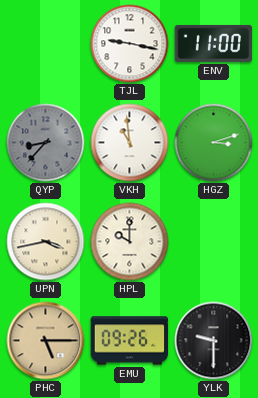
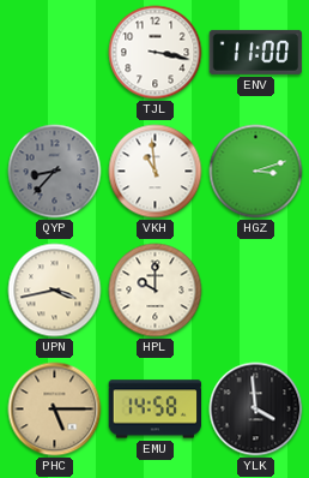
TJL: 9:17 -> 3:17 (156, 53)
EMU: 09:26 -> 14:58 (156, 410)
YLK: 9:30 -> 3:59 (256, 410)
